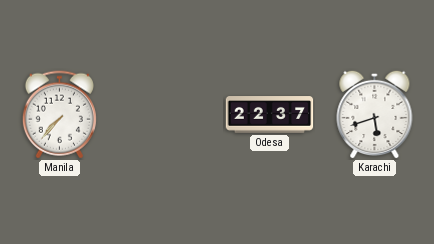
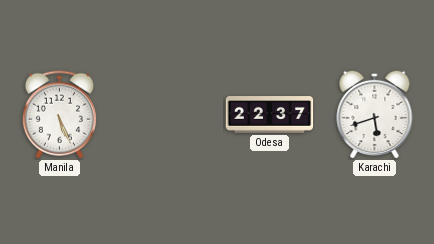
Manila: 7:37 -> 5:26 (59, 115)
